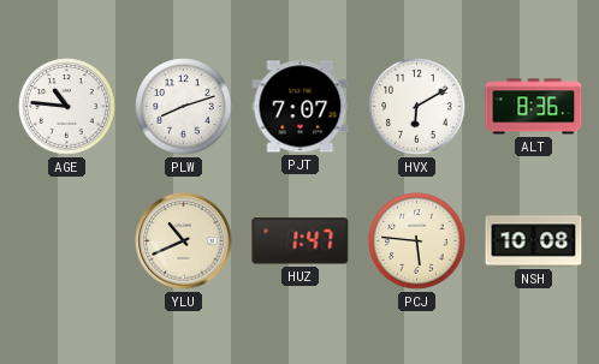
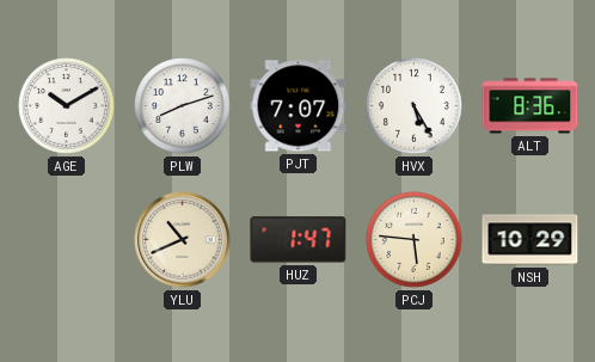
AGE: 10:46 -> 10:10 (67, 106)
HVX: 6:10 -> 5:25 (415, 106)
NSH: 10:08 -> 10:29 (530, 240)
